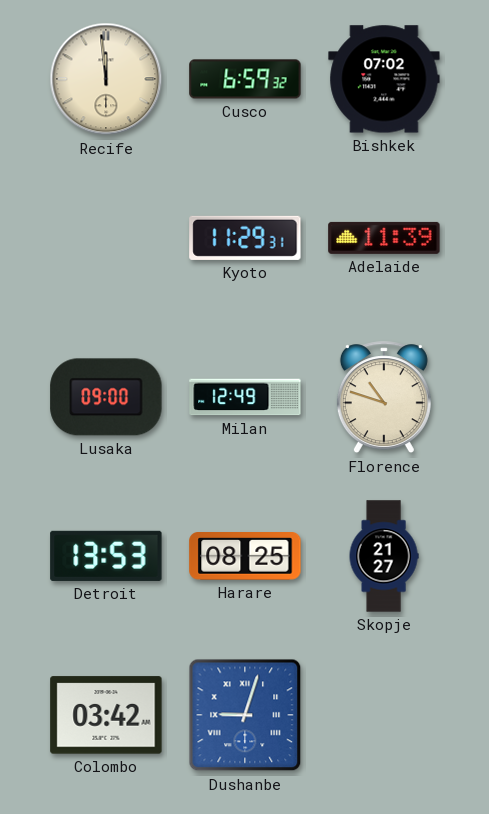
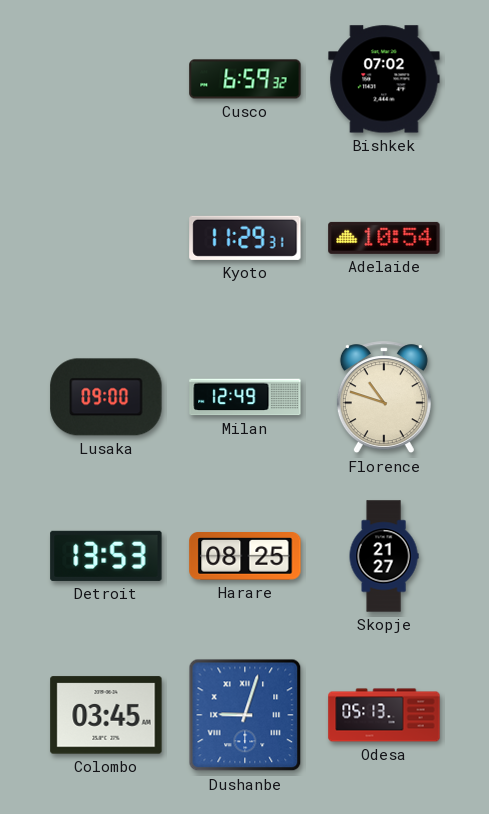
Recife: 11:59 -> none (106, 79)
Adelaide: 11:39 -> 10:54 (384, 238)
Colombo: 03:42 -> 03:45 (106, 715)
Odesa: none -> 05:13 (384, 715)
